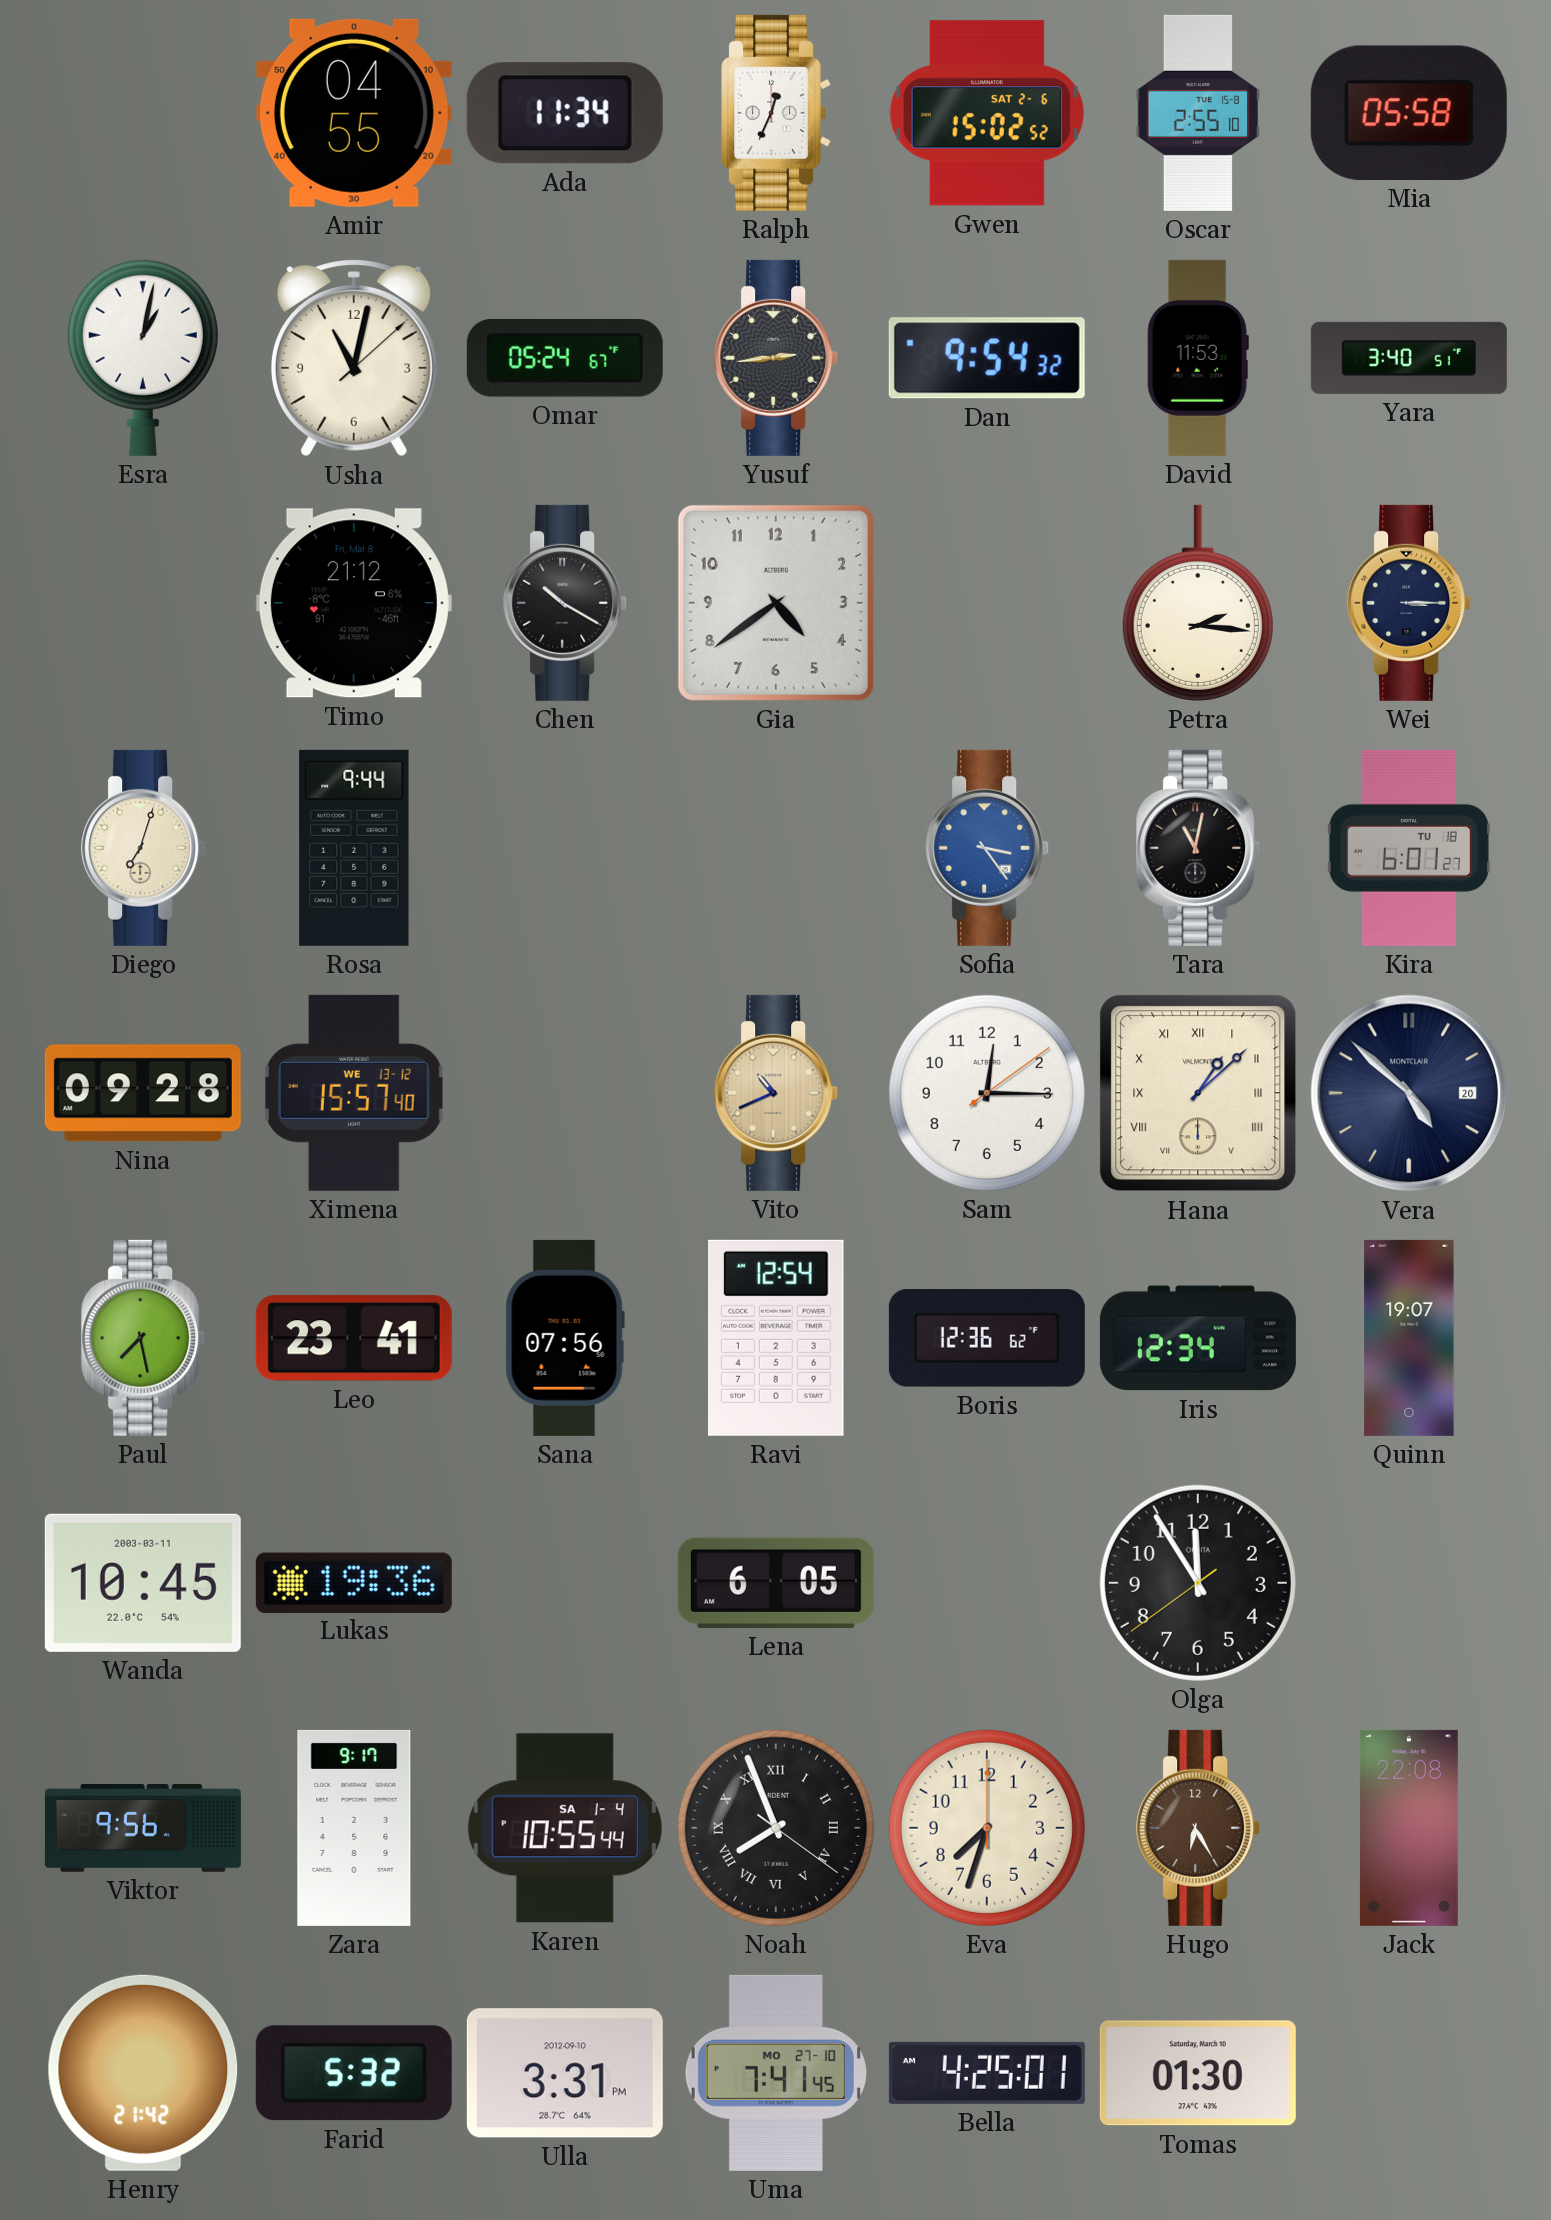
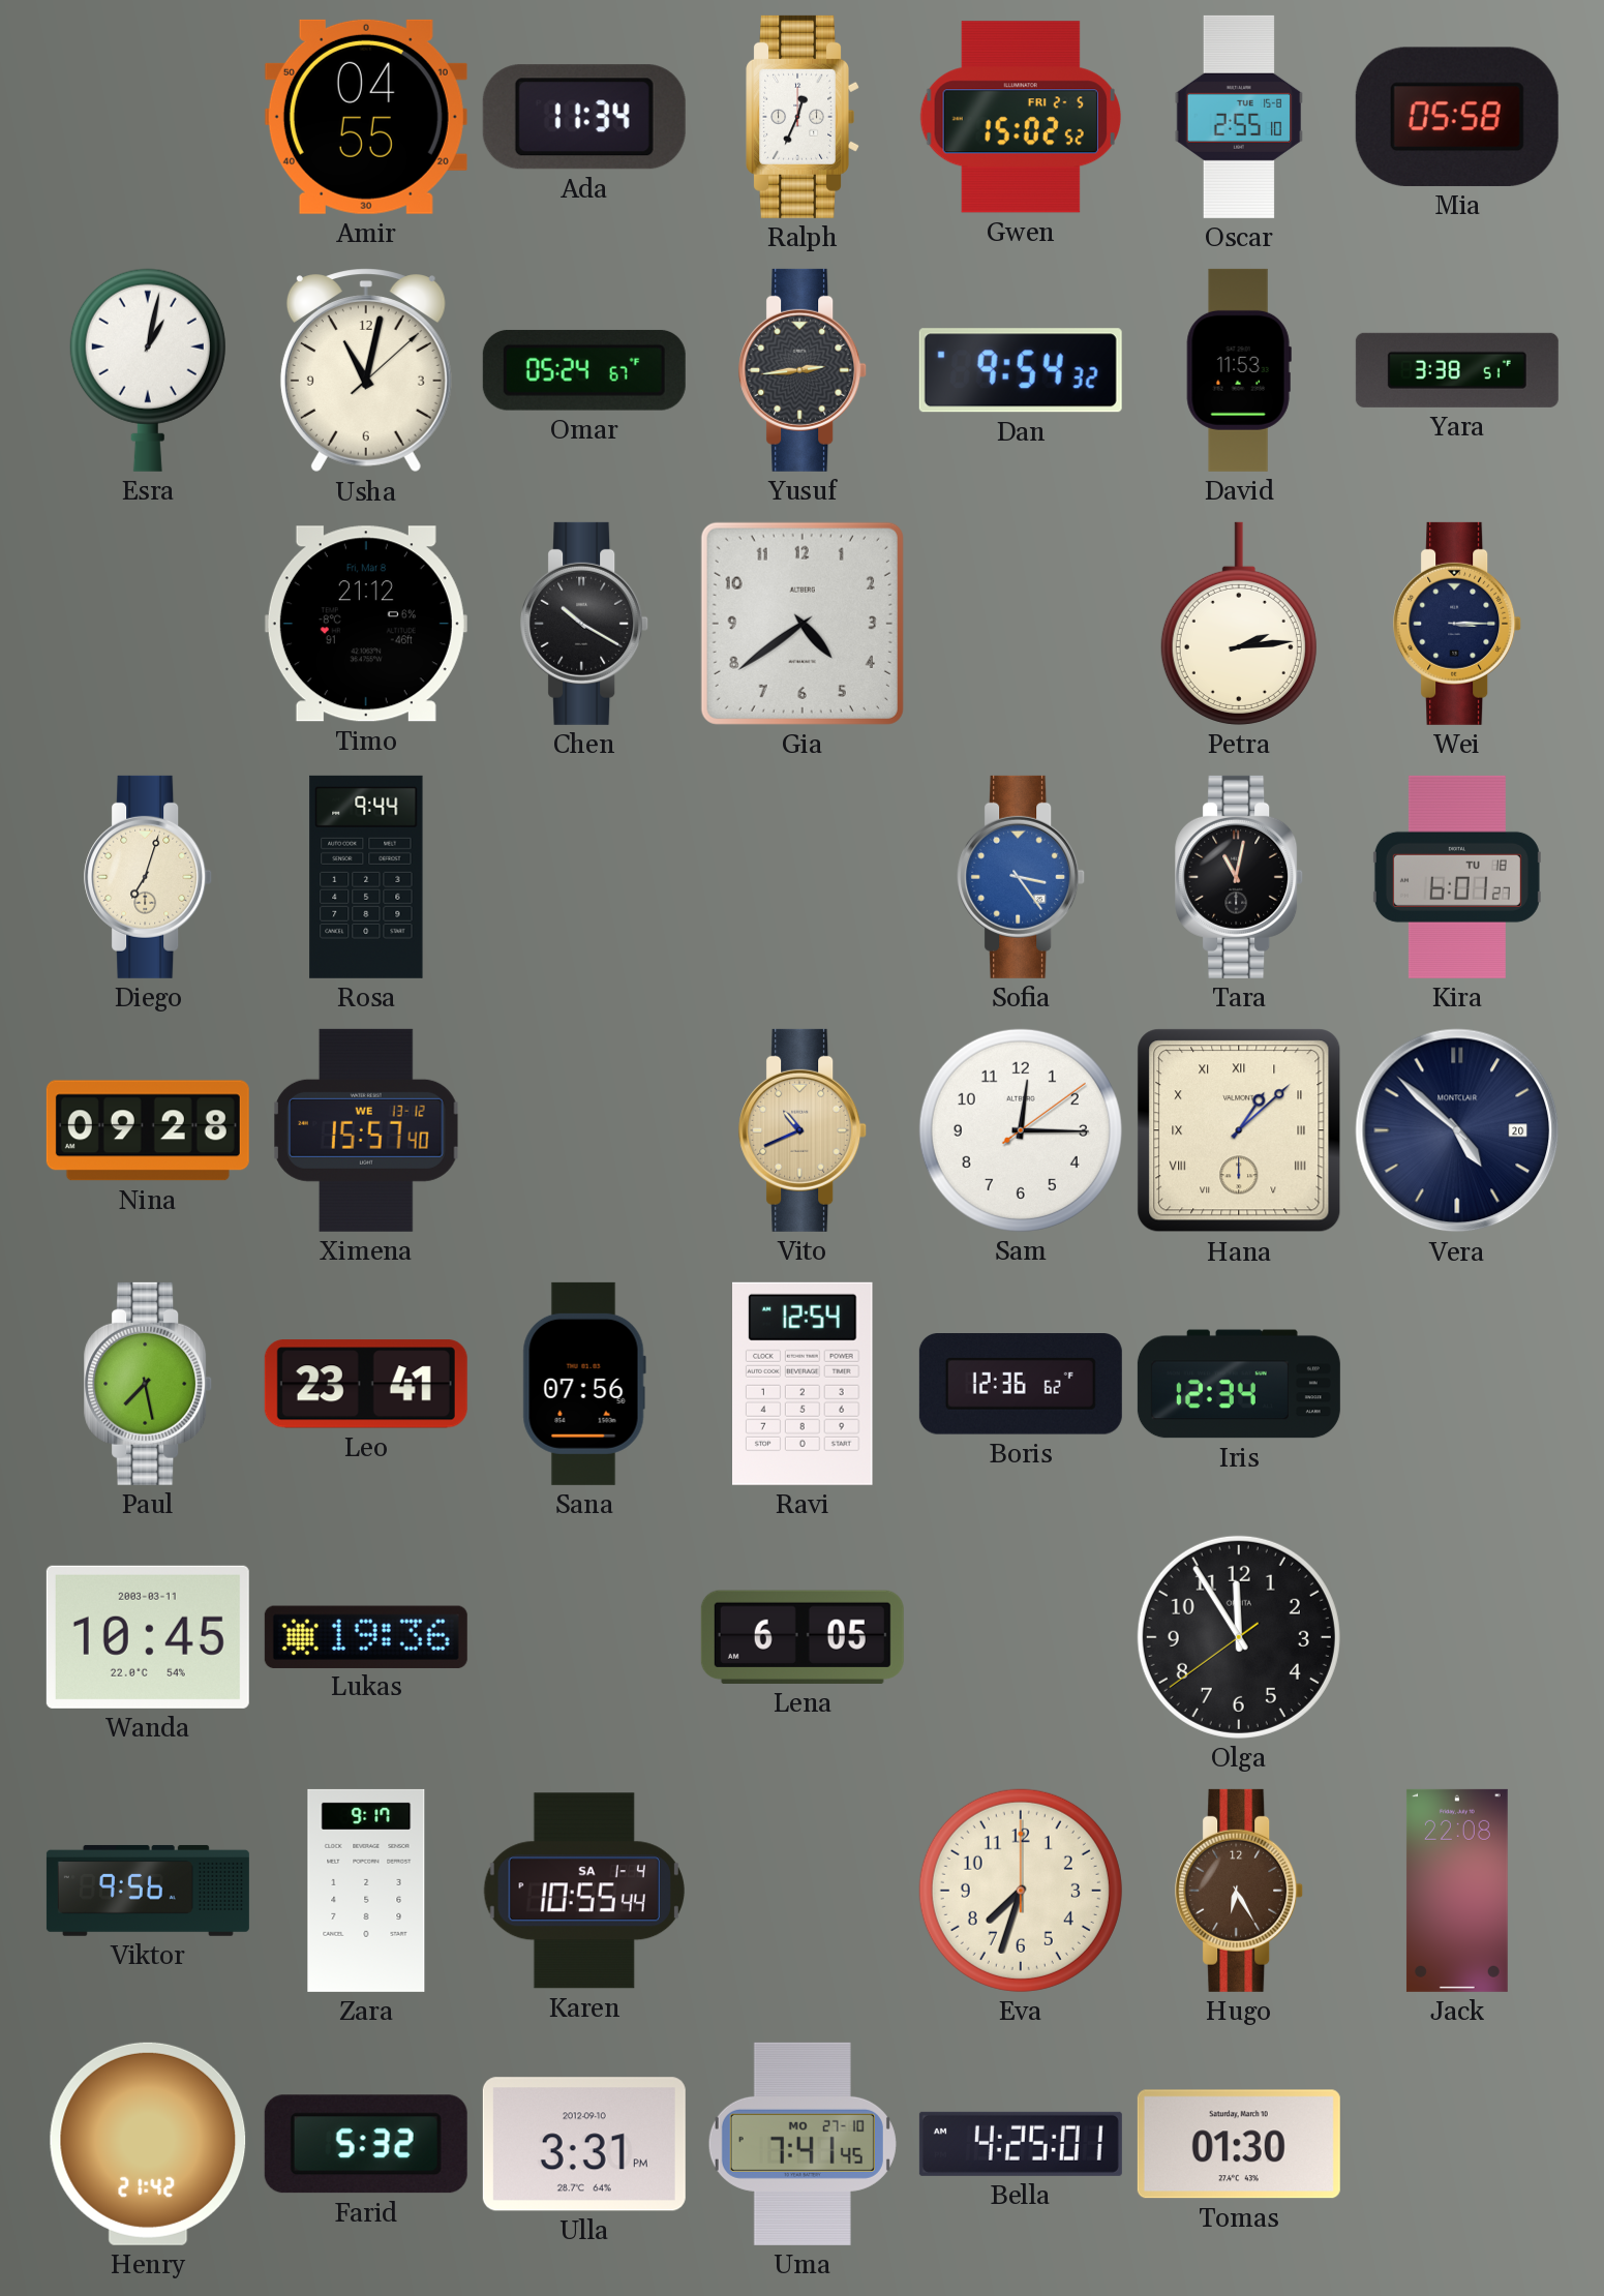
Gwen date: SAT 2-6 -> FRI 2-5 (1020, 117)
Yara: 3:40 -> 3:38 (1457, 370)
Petra: 2:16 -> 2:14 (1239, 624)
Quinn: 19:07 -> none (1409, 1338)
Noah: 7:56 -> none (776, 1828)
